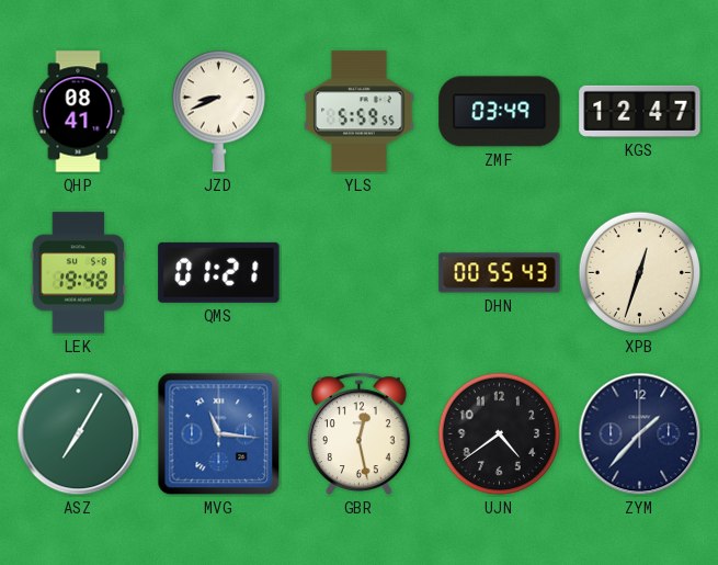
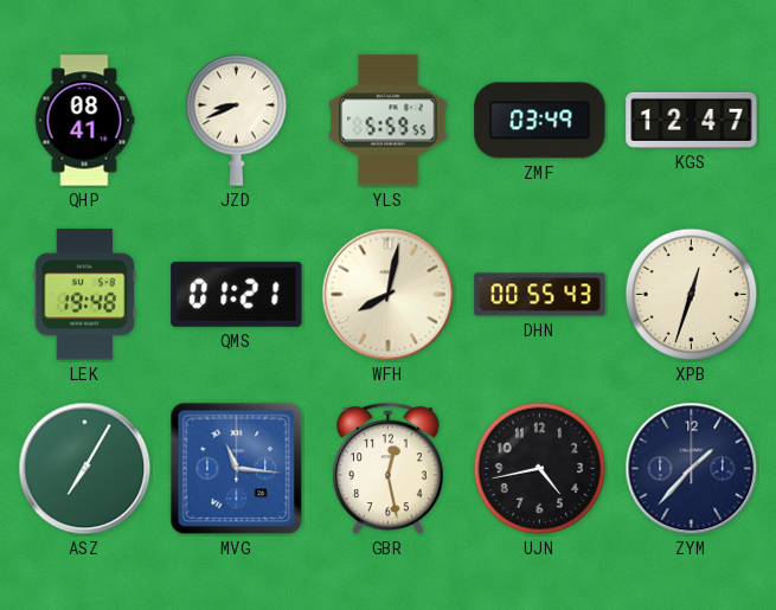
WFH: none -> 8:02 (389, 295)
UJN: 4:39 -> 4:43 (540, 469)
